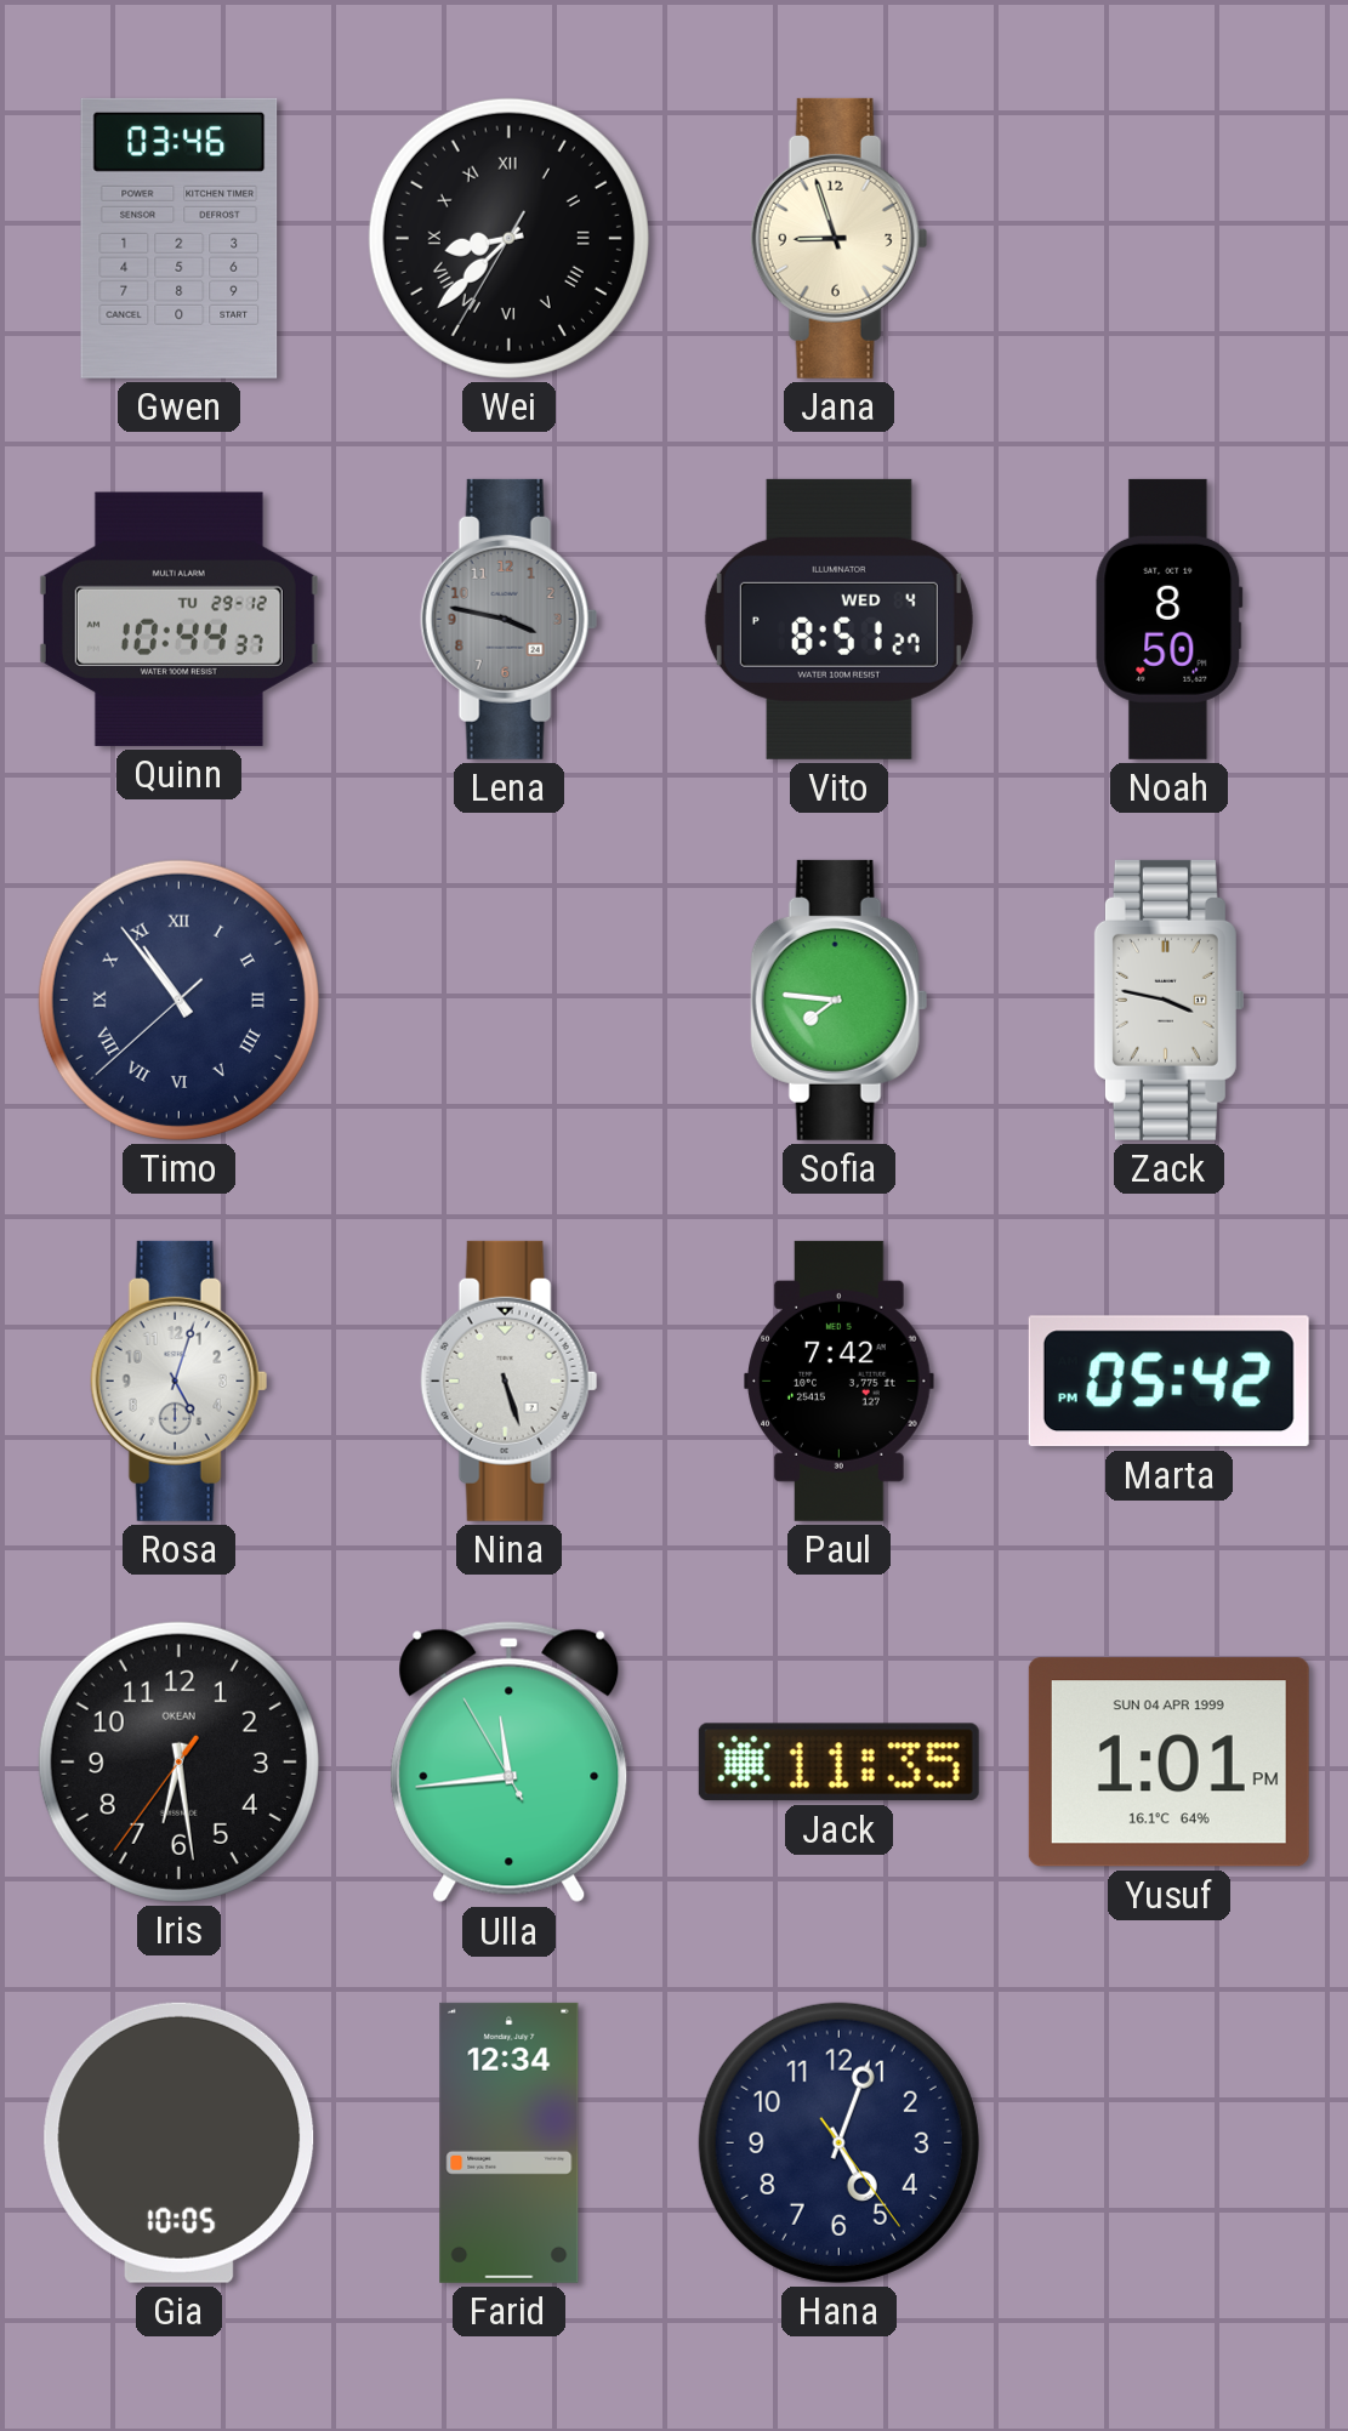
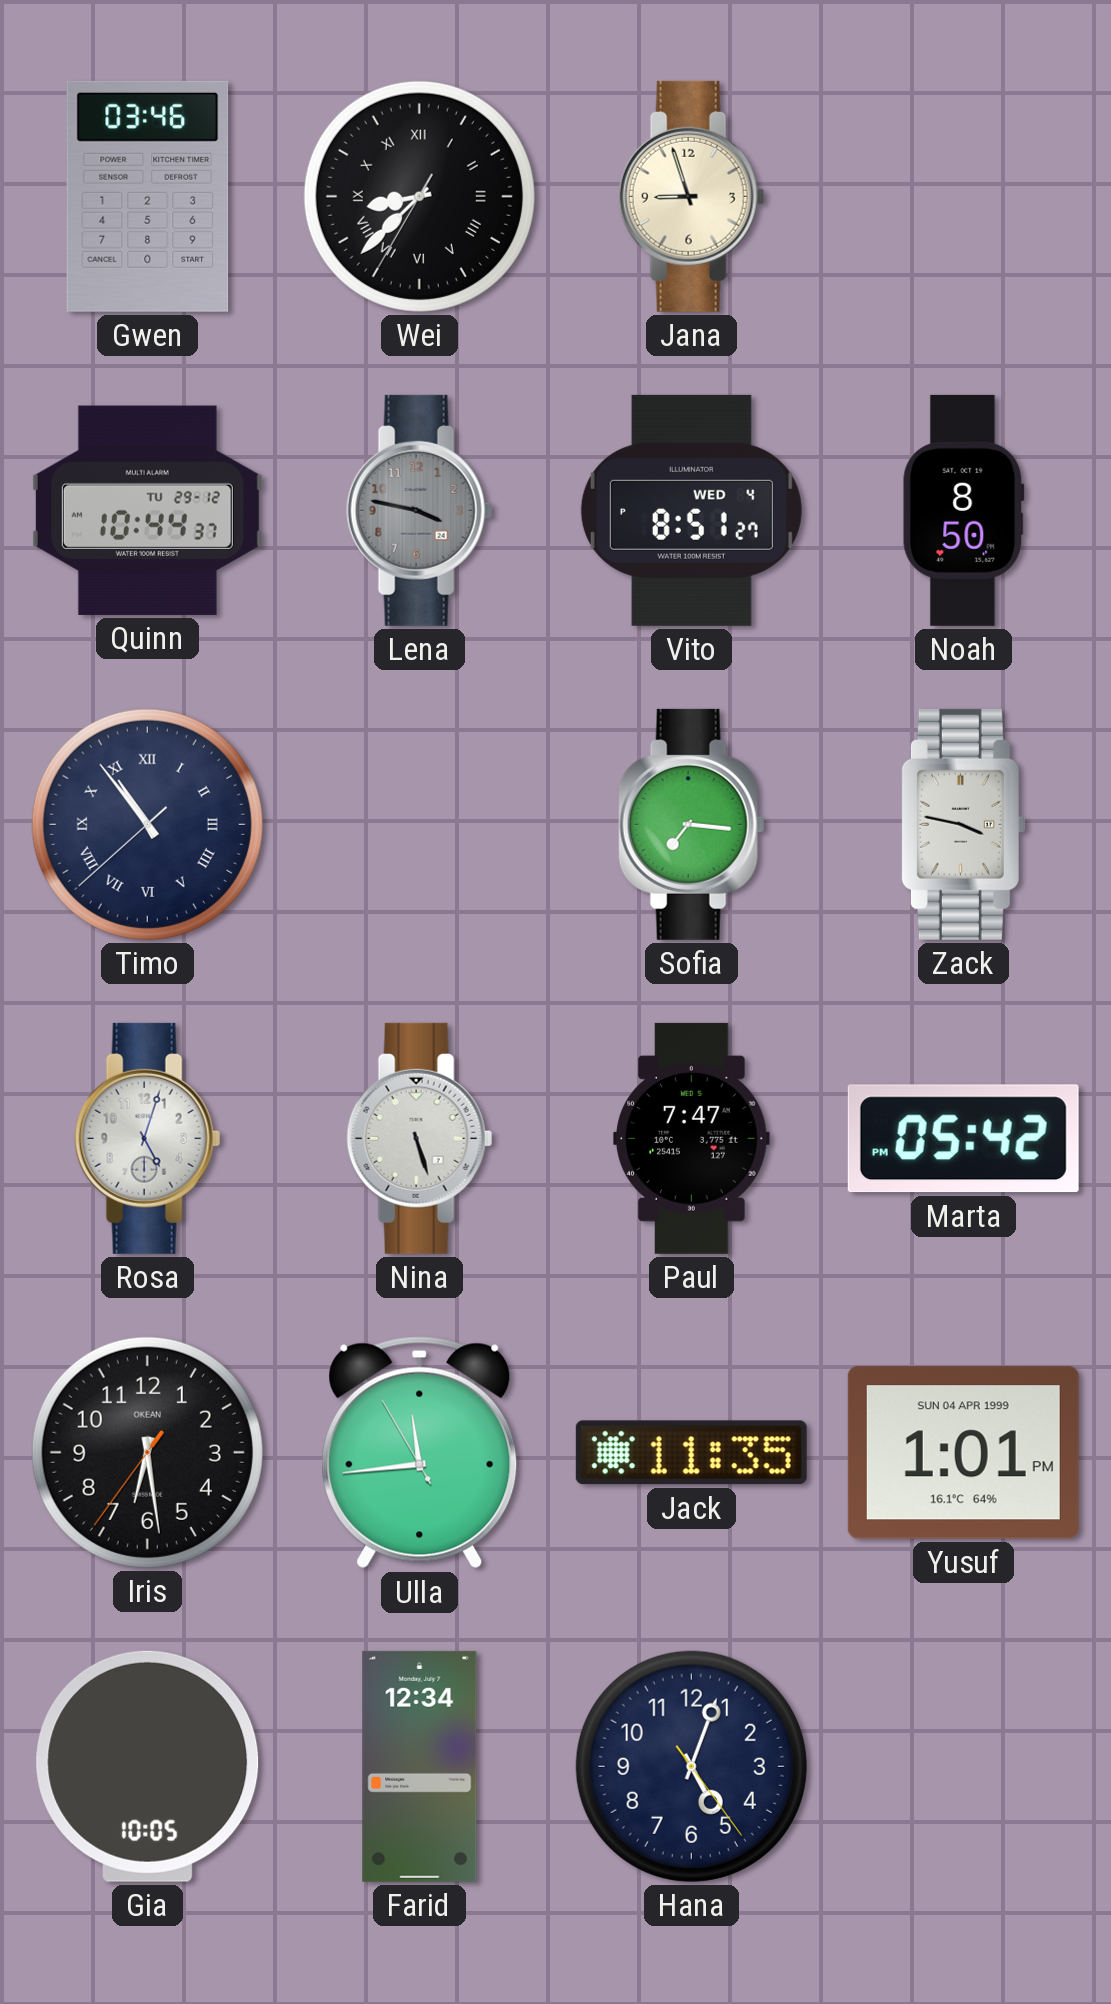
Sofia: 7:46 -> 7:16 (692, 824)
Paul: 7:42 -> 7:47 (692, 1138)
